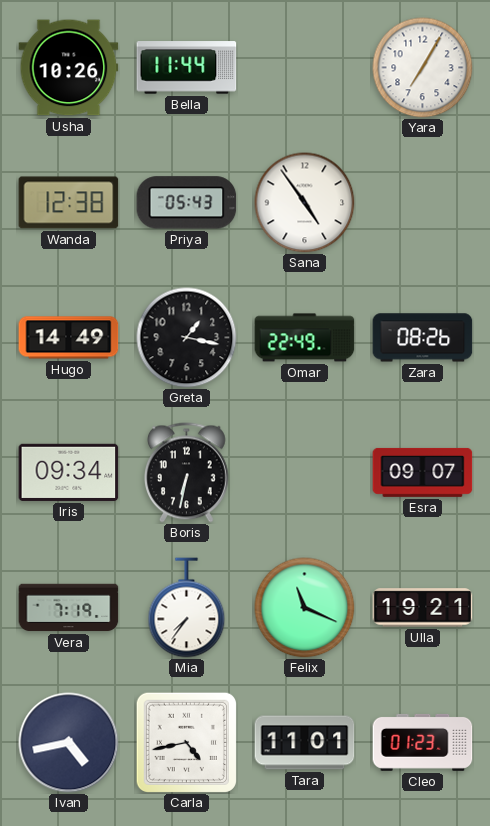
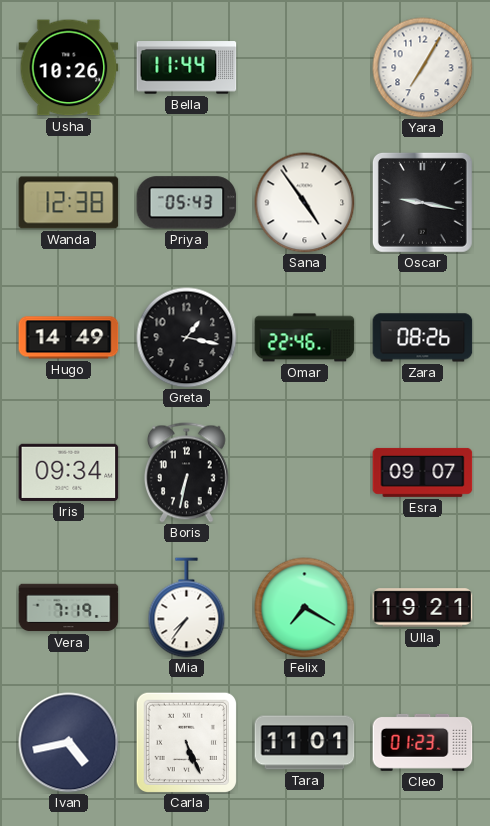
Oscar: none -> 9:17 (422, 202)
Omar: 22:49 -> 22:46 (305, 338)
Felix: 11:19 -> 7:20 (305, 608)
Carla: 4:43 -> 5:26 (186, 742)
